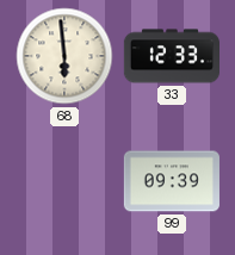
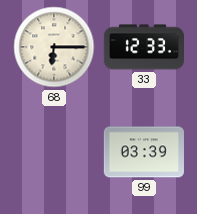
68: 5:59 -> 6:15 (54, 47)
99: 09:39 -> 03:39 (144, 152)
